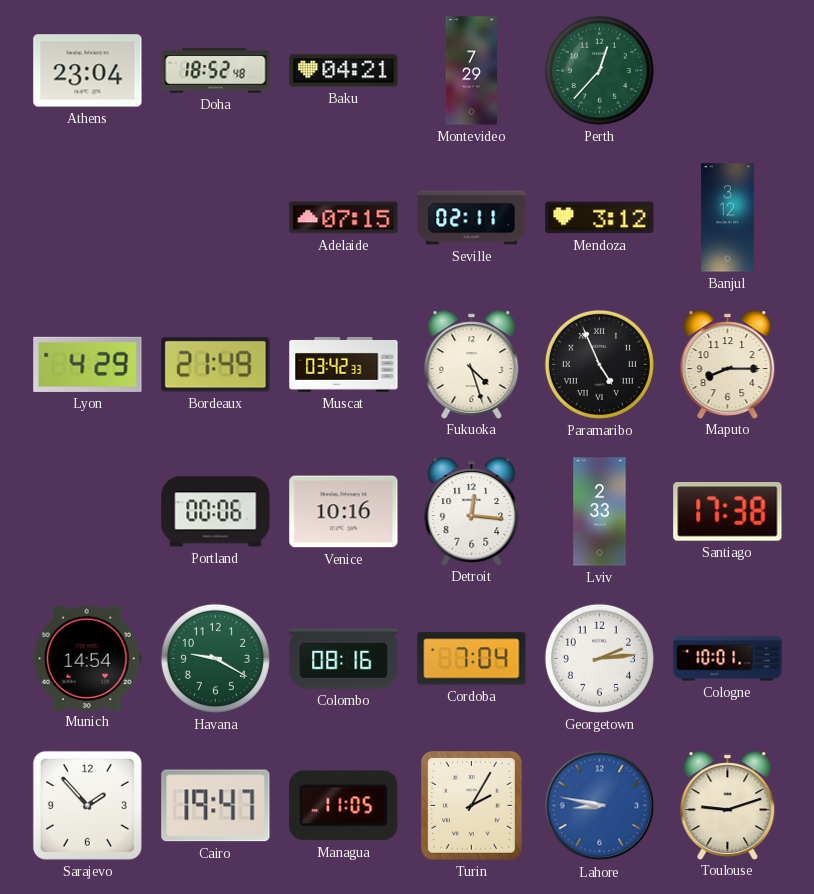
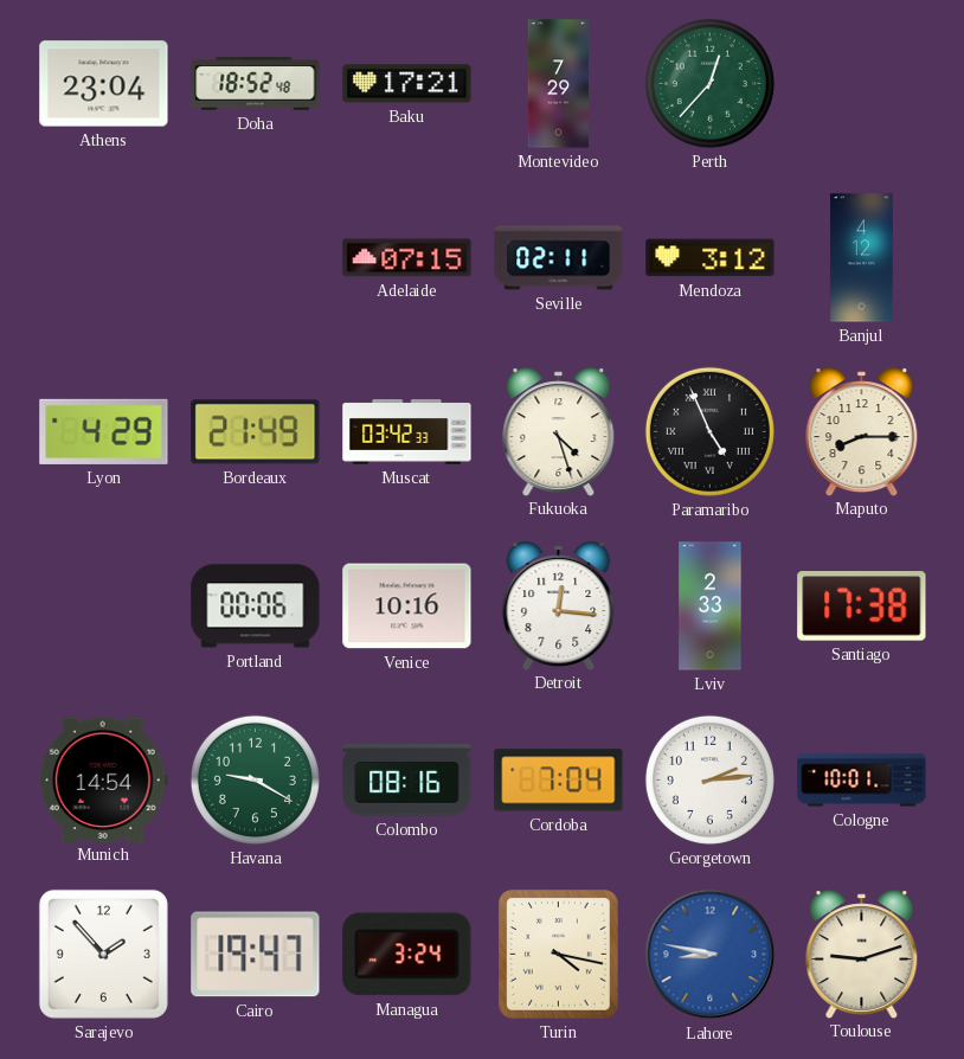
Baku: 04:21 -> 17:21 (407, 84)
Banjul: 3:12 -> 4:12 (862, 258)
Managua: 11:05 -> 3:24 (407, 955)
Turin: 2:05 -> 4:17 (559, 955)
